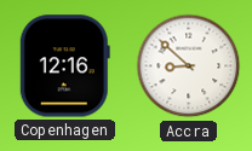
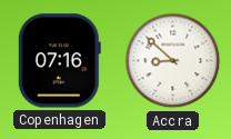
Copenhagen: 12:16 -> 07:16 (59, 61)
